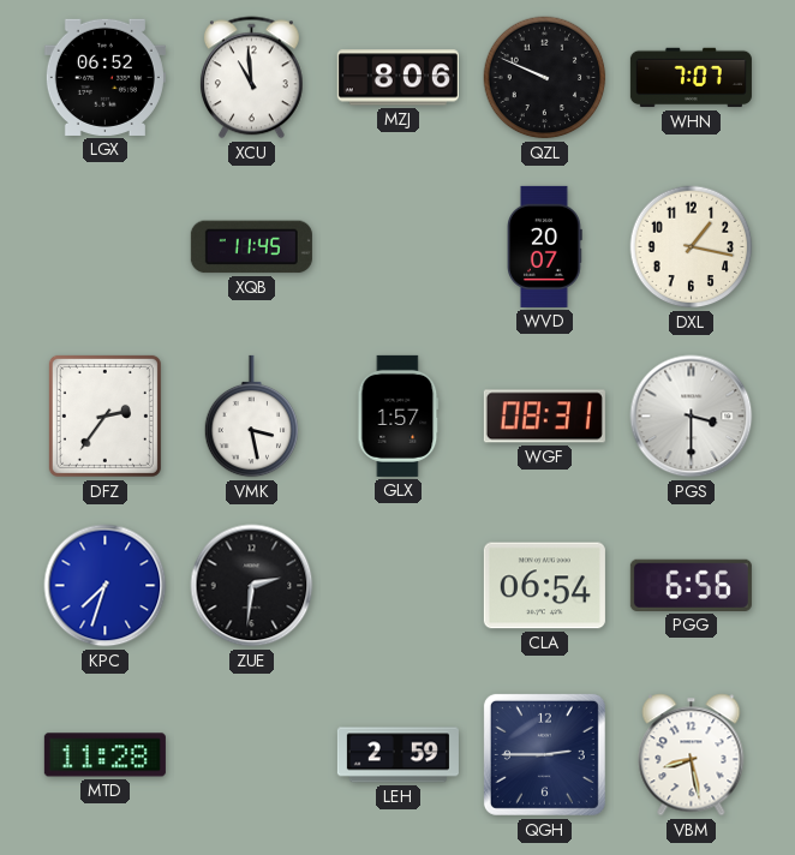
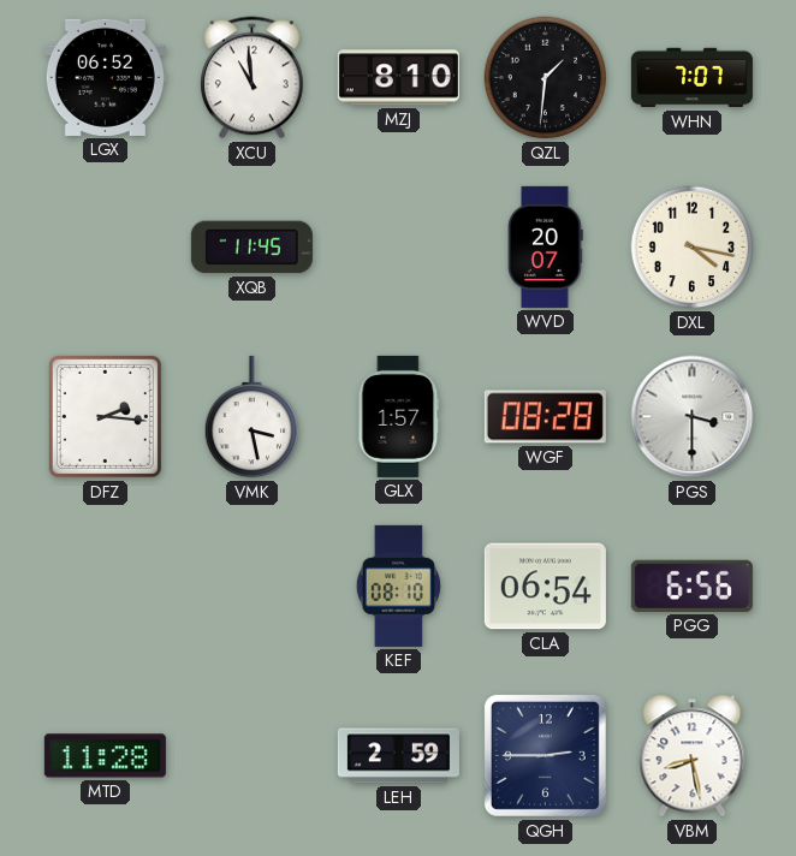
MZJ: 8:06 -> 8:10 (398, 78)
QZL: 9:49 -> 1:31 (546, 78)
DXL: 1:17 -> 4:17 (693, 248)
DFZ: 2:36 -> 2:16 (105, 416)
WGF: 08:31 -> 08:28 (545, 417)
KPC: 7:33 -> none (106, 586)
ZUE: 2:31 -> none (252, 586)
KEF: none -> 08:10 (398, 585)
